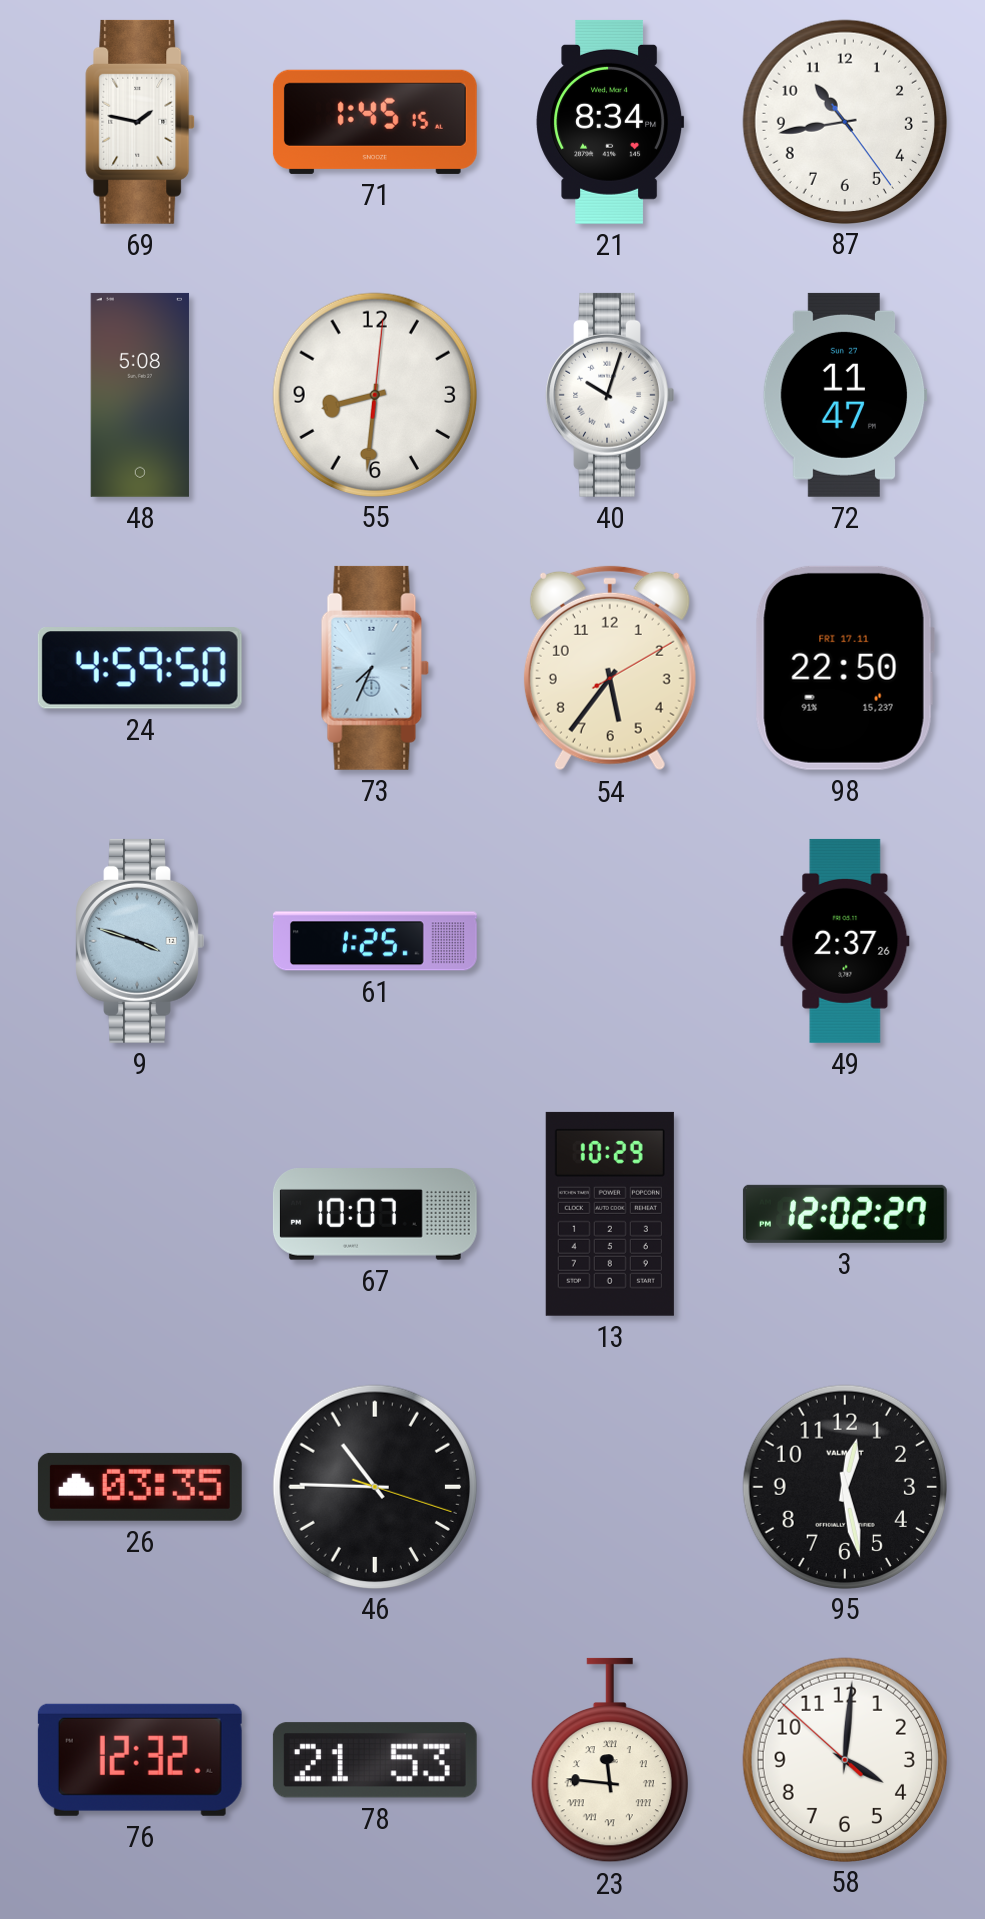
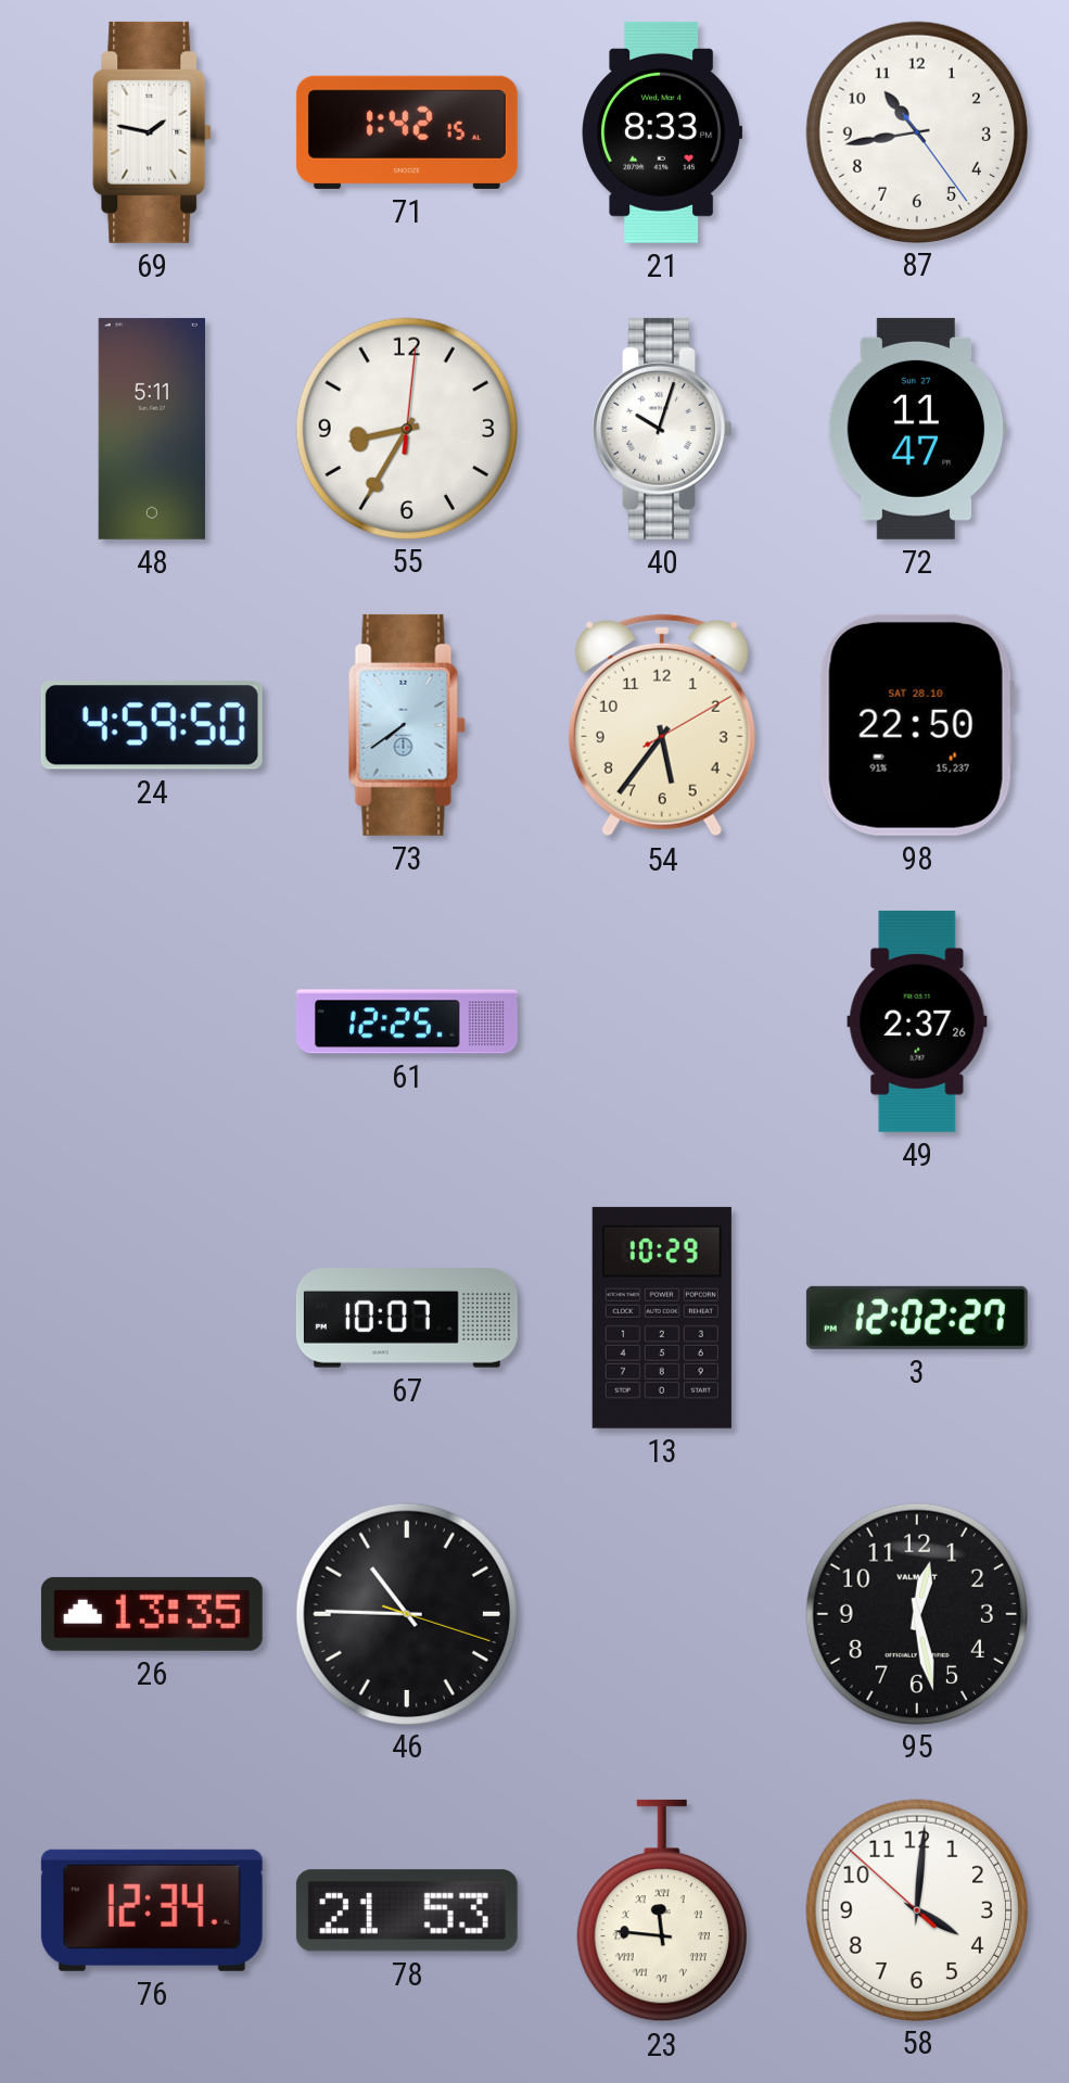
71: 1:45 -> 1:42 (407, 132)
21: 8:34 -> 8:33 (662, 132)
48: 5:08 -> 5:11 (152, 429)
55: 8:31 -> 8:35 (406, 428)
73: 7:34 -> 7:39 (407, 725)
98 date: FRI 17.11 -> SAT 28.10 (917, 725)
9: 3:48 -> none (140, 941)
61: 1:25 -> 12:25 (407, 1021)
26: 03:35 -> 13:35 (152, 1614)
76: 12:32 -> 12:34 (152, 1910)
